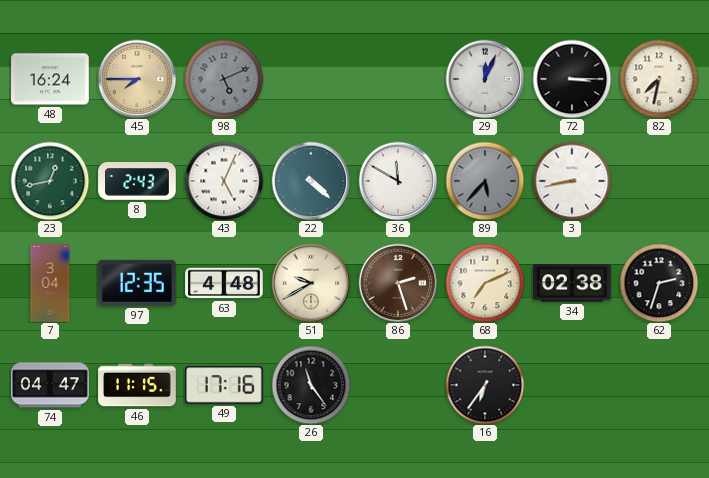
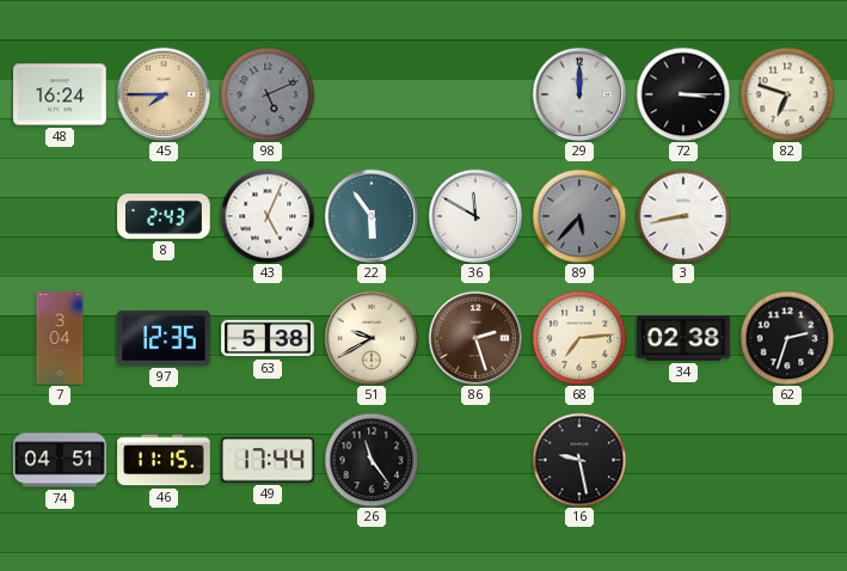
29: 12:04 -> 12:00 (579, 94)
82: 7:32 -> 6:48 (787, 94)
23: 12:43 -> none (50, 181)
22: 4:22 -> 5:54 (372, 216)
63: 4:48 -> 5:38 (268, 338)
68: 7:11 -> 7:14 (579, 338)
74: 04:47 -> 04:51 (60, 460)
49: 17:16 -> 17:44 (269, 460)
16: 6:36 -> 9:28 (579, 460)
